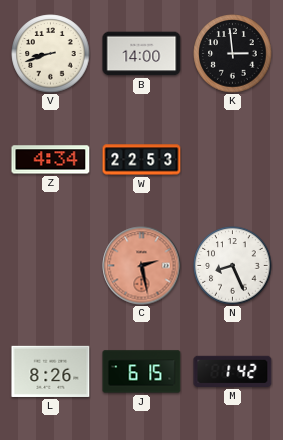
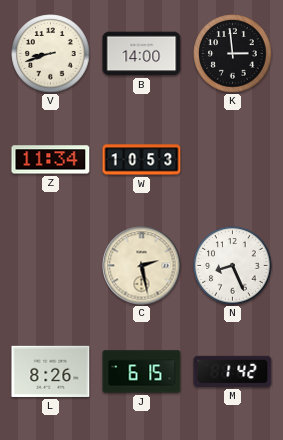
Z: 4:34 -> 11:34 (51, 160)
W: 22:53 -> 10:53 (142, 160)
C dial: salmon -> cream (142, 266)
